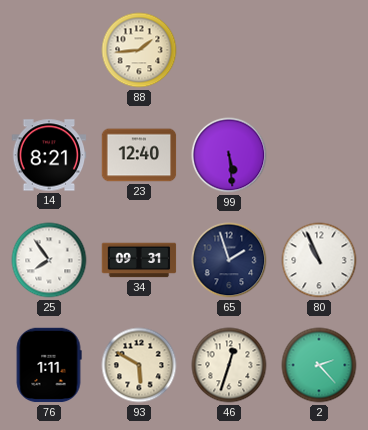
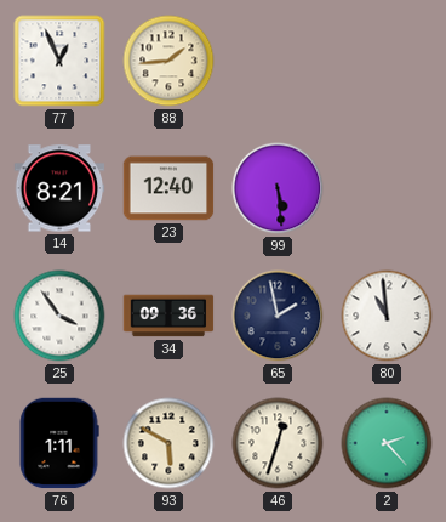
77: none -> 12:56 (59, 61)
25: 7:54 -> 3:54 (59, 316)
34: 09:31 -> 09:36 (168, 316)
65: 1:57 -> 1:58 (278, 316)
80: 10:56 -> 10:59 (387, 316)
